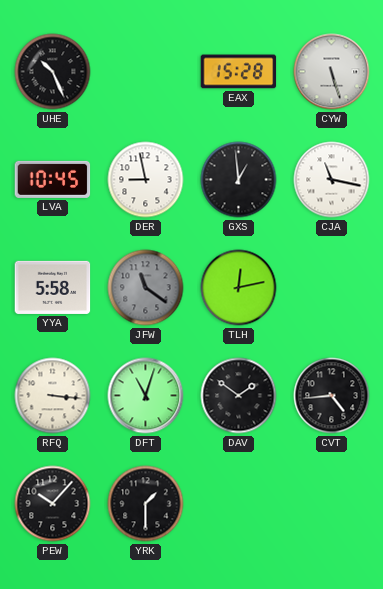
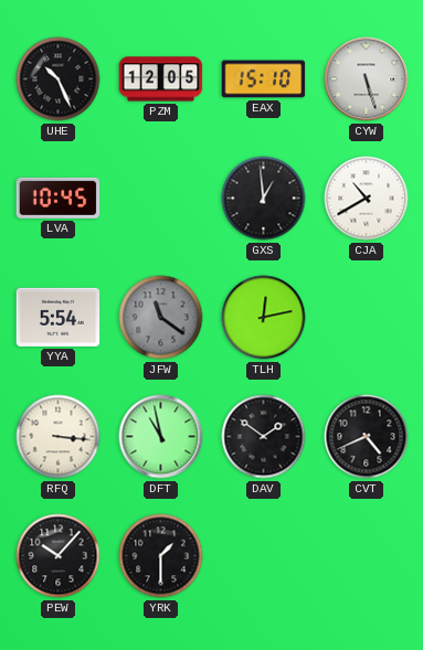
PZM: none -> 12:05 (161, 79)
EAX: 15:28 -> 15:10 (264, 79)
DER: 8:58 -> none (146, 180)
CJA: 11:17 -> 10:40 (367, 199)
YYA: 5:58 -> 5:54 (59, 317)
DFT: 11:03 -> 10:58 (161, 437)
CVT: 4:44 -> 4:41 (367, 437)
